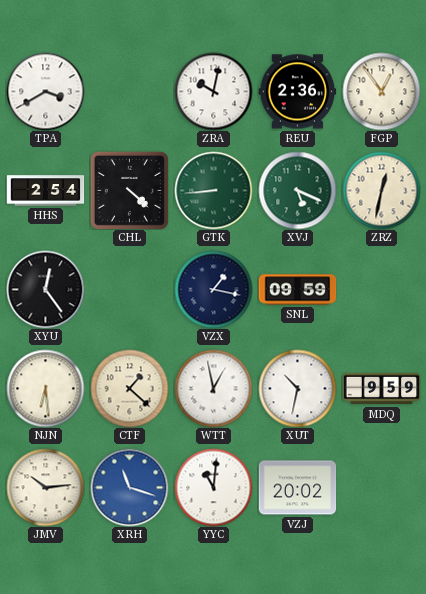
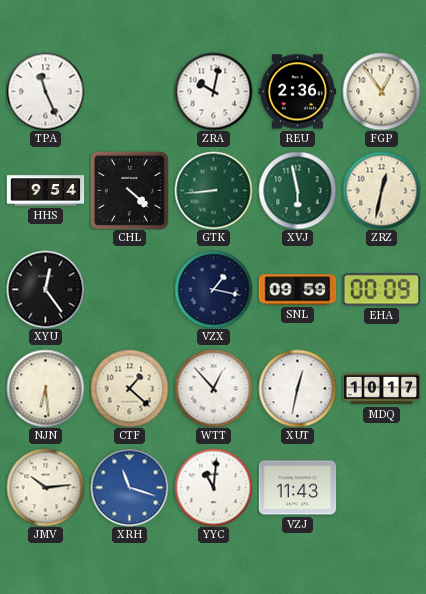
TPA: 3:40 -> 11:26 (45, 91)
HHS: 2:54 -> 9:54 (45, 191)
XVJ: 5:19 -> 5:58 (297, 190)
EHA: none -> 00:09 (381, 290)
WTT: 12:58 -> 12:53 (213, 388)
XUT: 10:32 -> 12:32 (297, 388)
MDQ: 9:59 -> 10:17 (381, 389)
VZJ: 20:02 -> 11:43 (297, 488)
